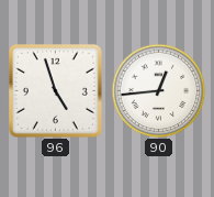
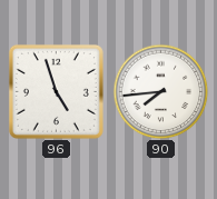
90: 12:44 -> 7:44 (160, 91)
